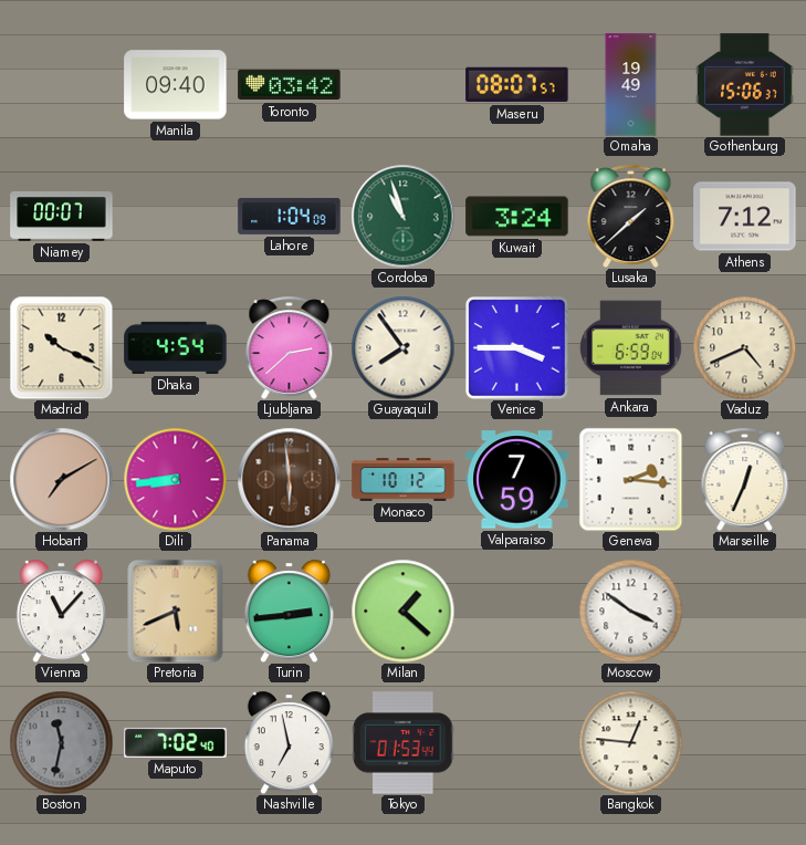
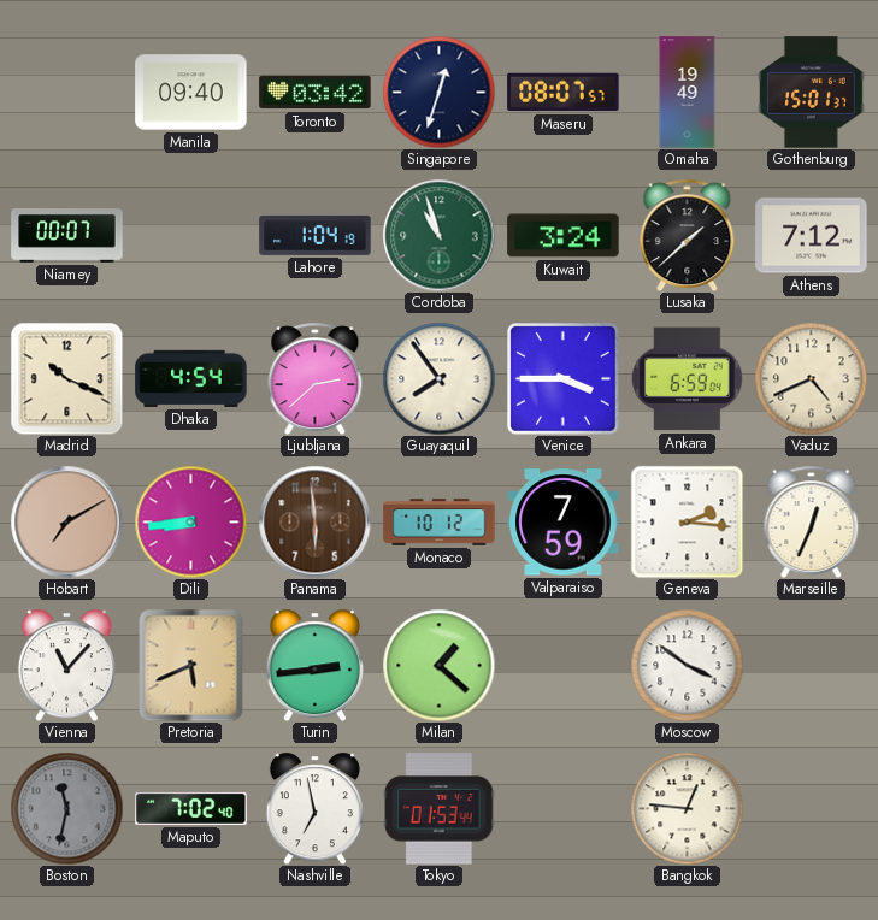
Singapore: none -> 12:33 (438, 92)
Gothenburg: 15:06 -> 15:01 (812, 93)
Lahore: 1:04:09 -> 1:04:19 (316, 235)
